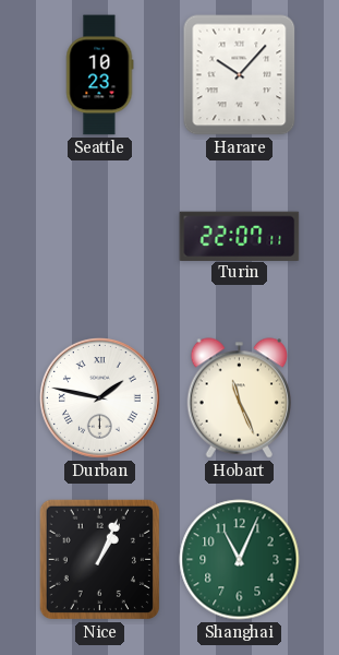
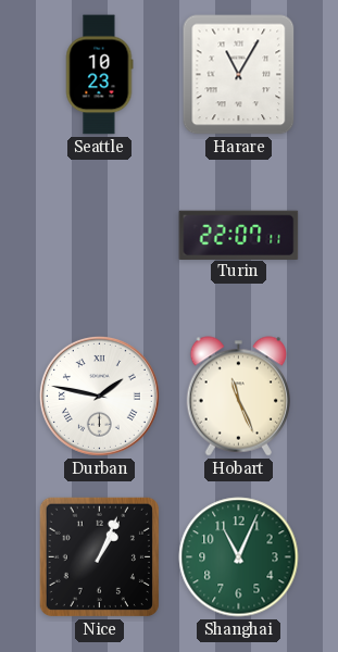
Harare: 10:07 -> 11:05 (239, 75)
